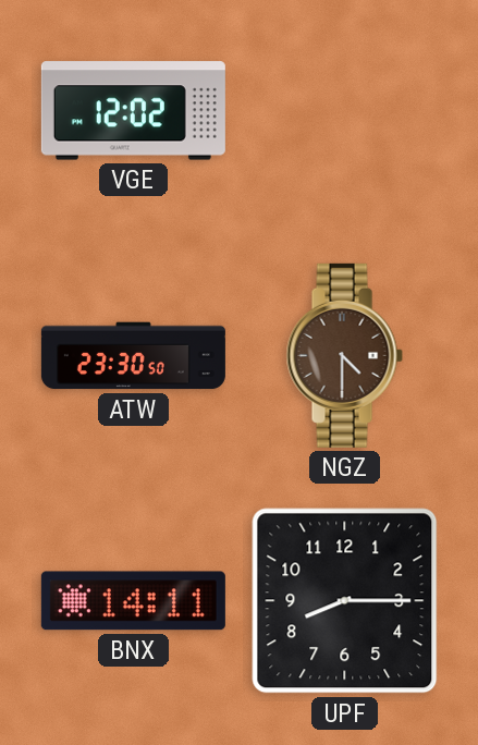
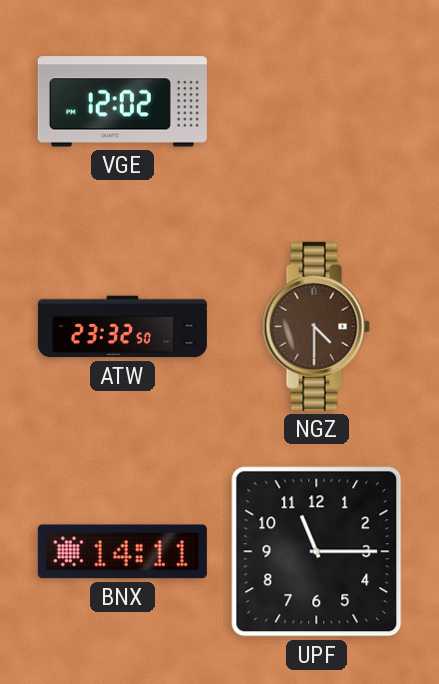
ATW: 23:30 -> 23:32 (122, 327)
UPF: 8:15 -> 11:15 (317, 552)
